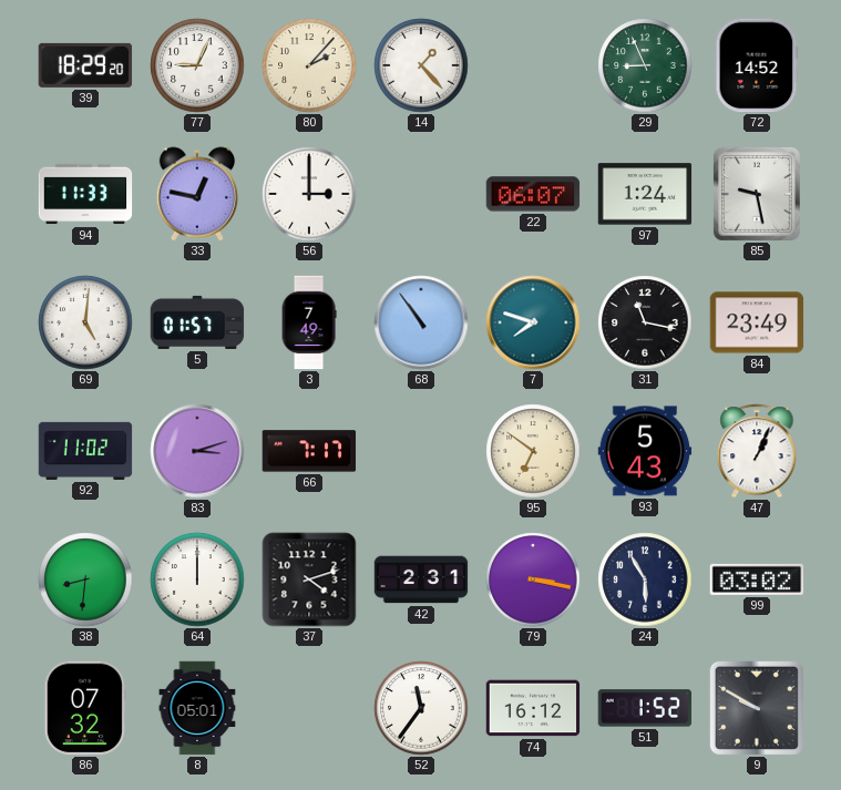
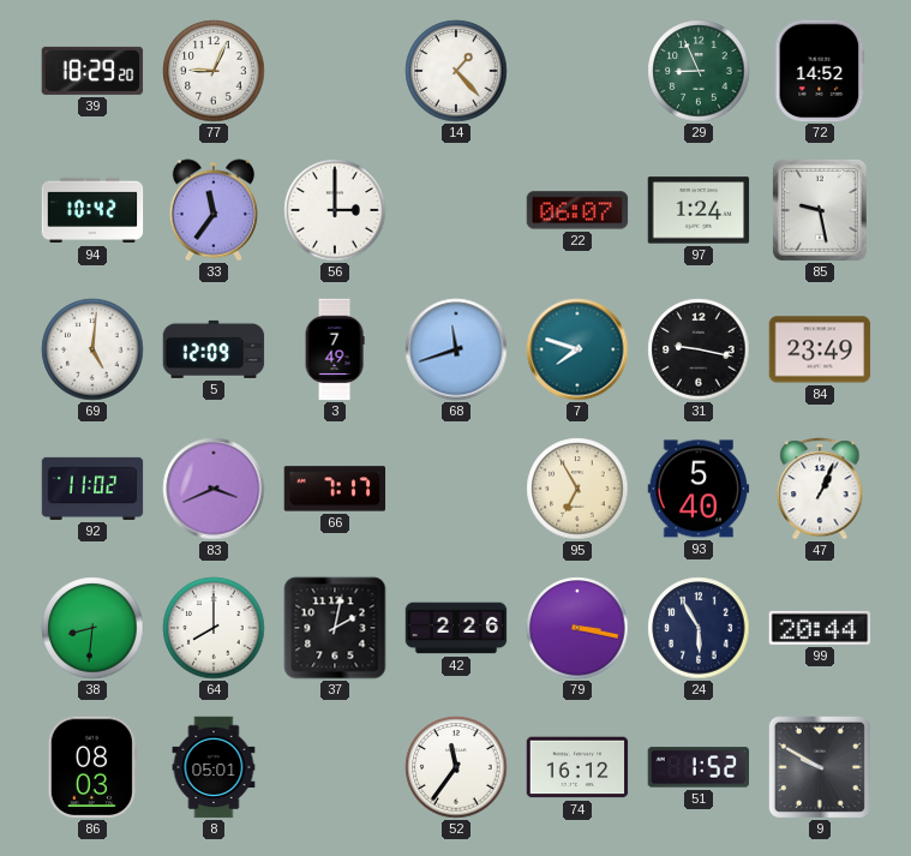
80: 2:07 -> none (309, 65)
94: 11:33 -> 10:42 (92, 210)
33: 12:47 -> 11:36 (214, 210)
5: 01:57 -> 12:09 (214, 349)
68: 10:54 -> 11:42 (456, 349)
31: 11:17 -> 9:17 (699, 349)
83: 3:12 -> 3:41 (214, 489)
95: 6:51 -> 6:55 (577, 489)
93: 5:43 -> 5:40 (699, 489)
64: 12:00 -> 8:00 (214, 628)
37: 4:12 -> 2:02 (335, 628)
42: 2:31 -> 2:26 (456, 628)
99: 03:02 -> 20:44 (820, 628)
86: 07:32 -> 08:03 (92, 767)
